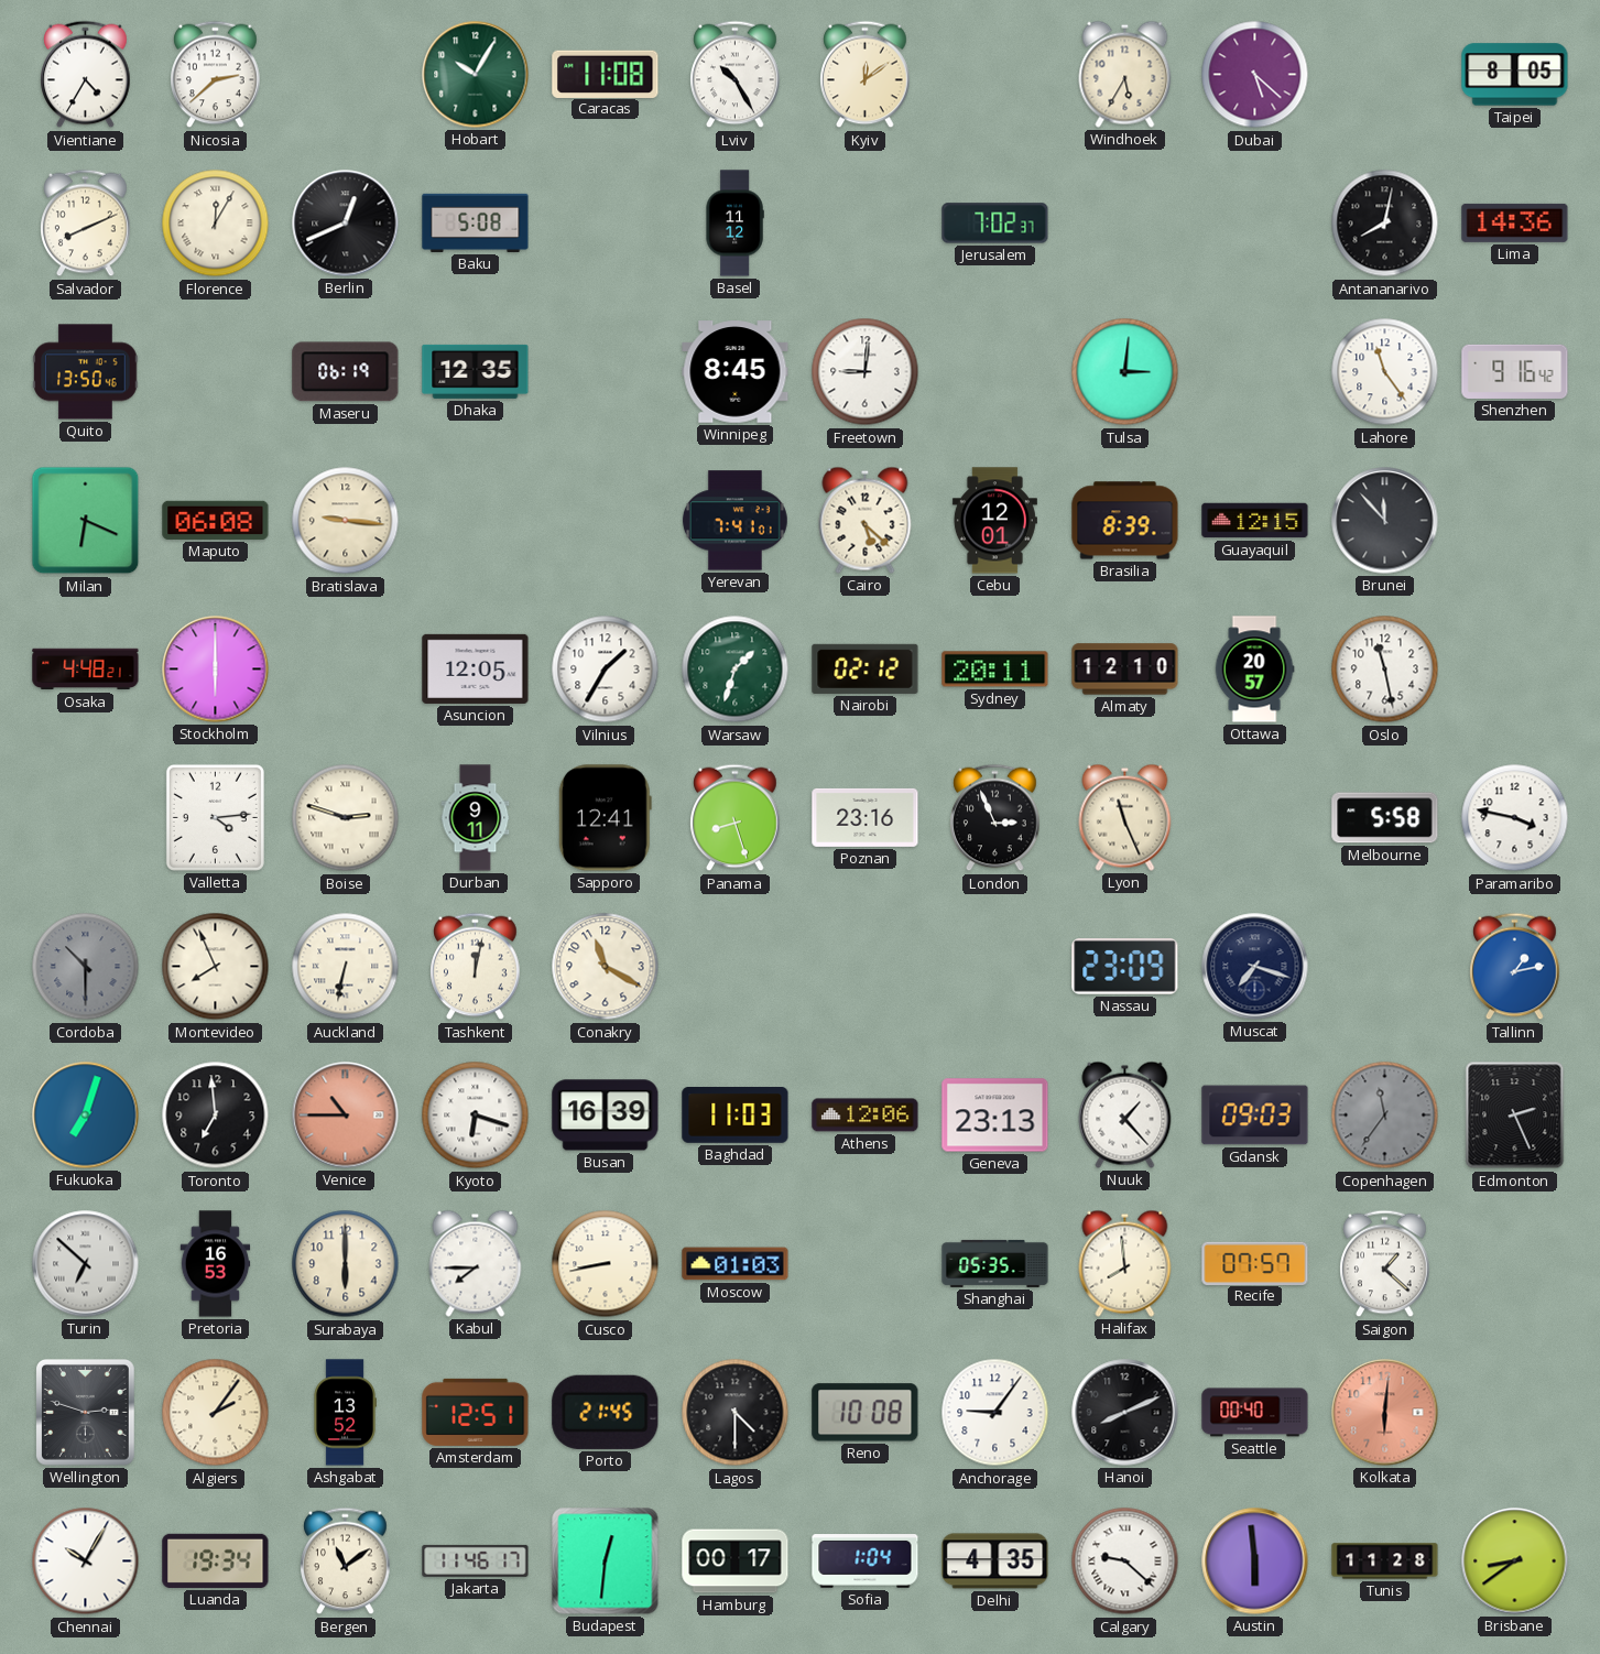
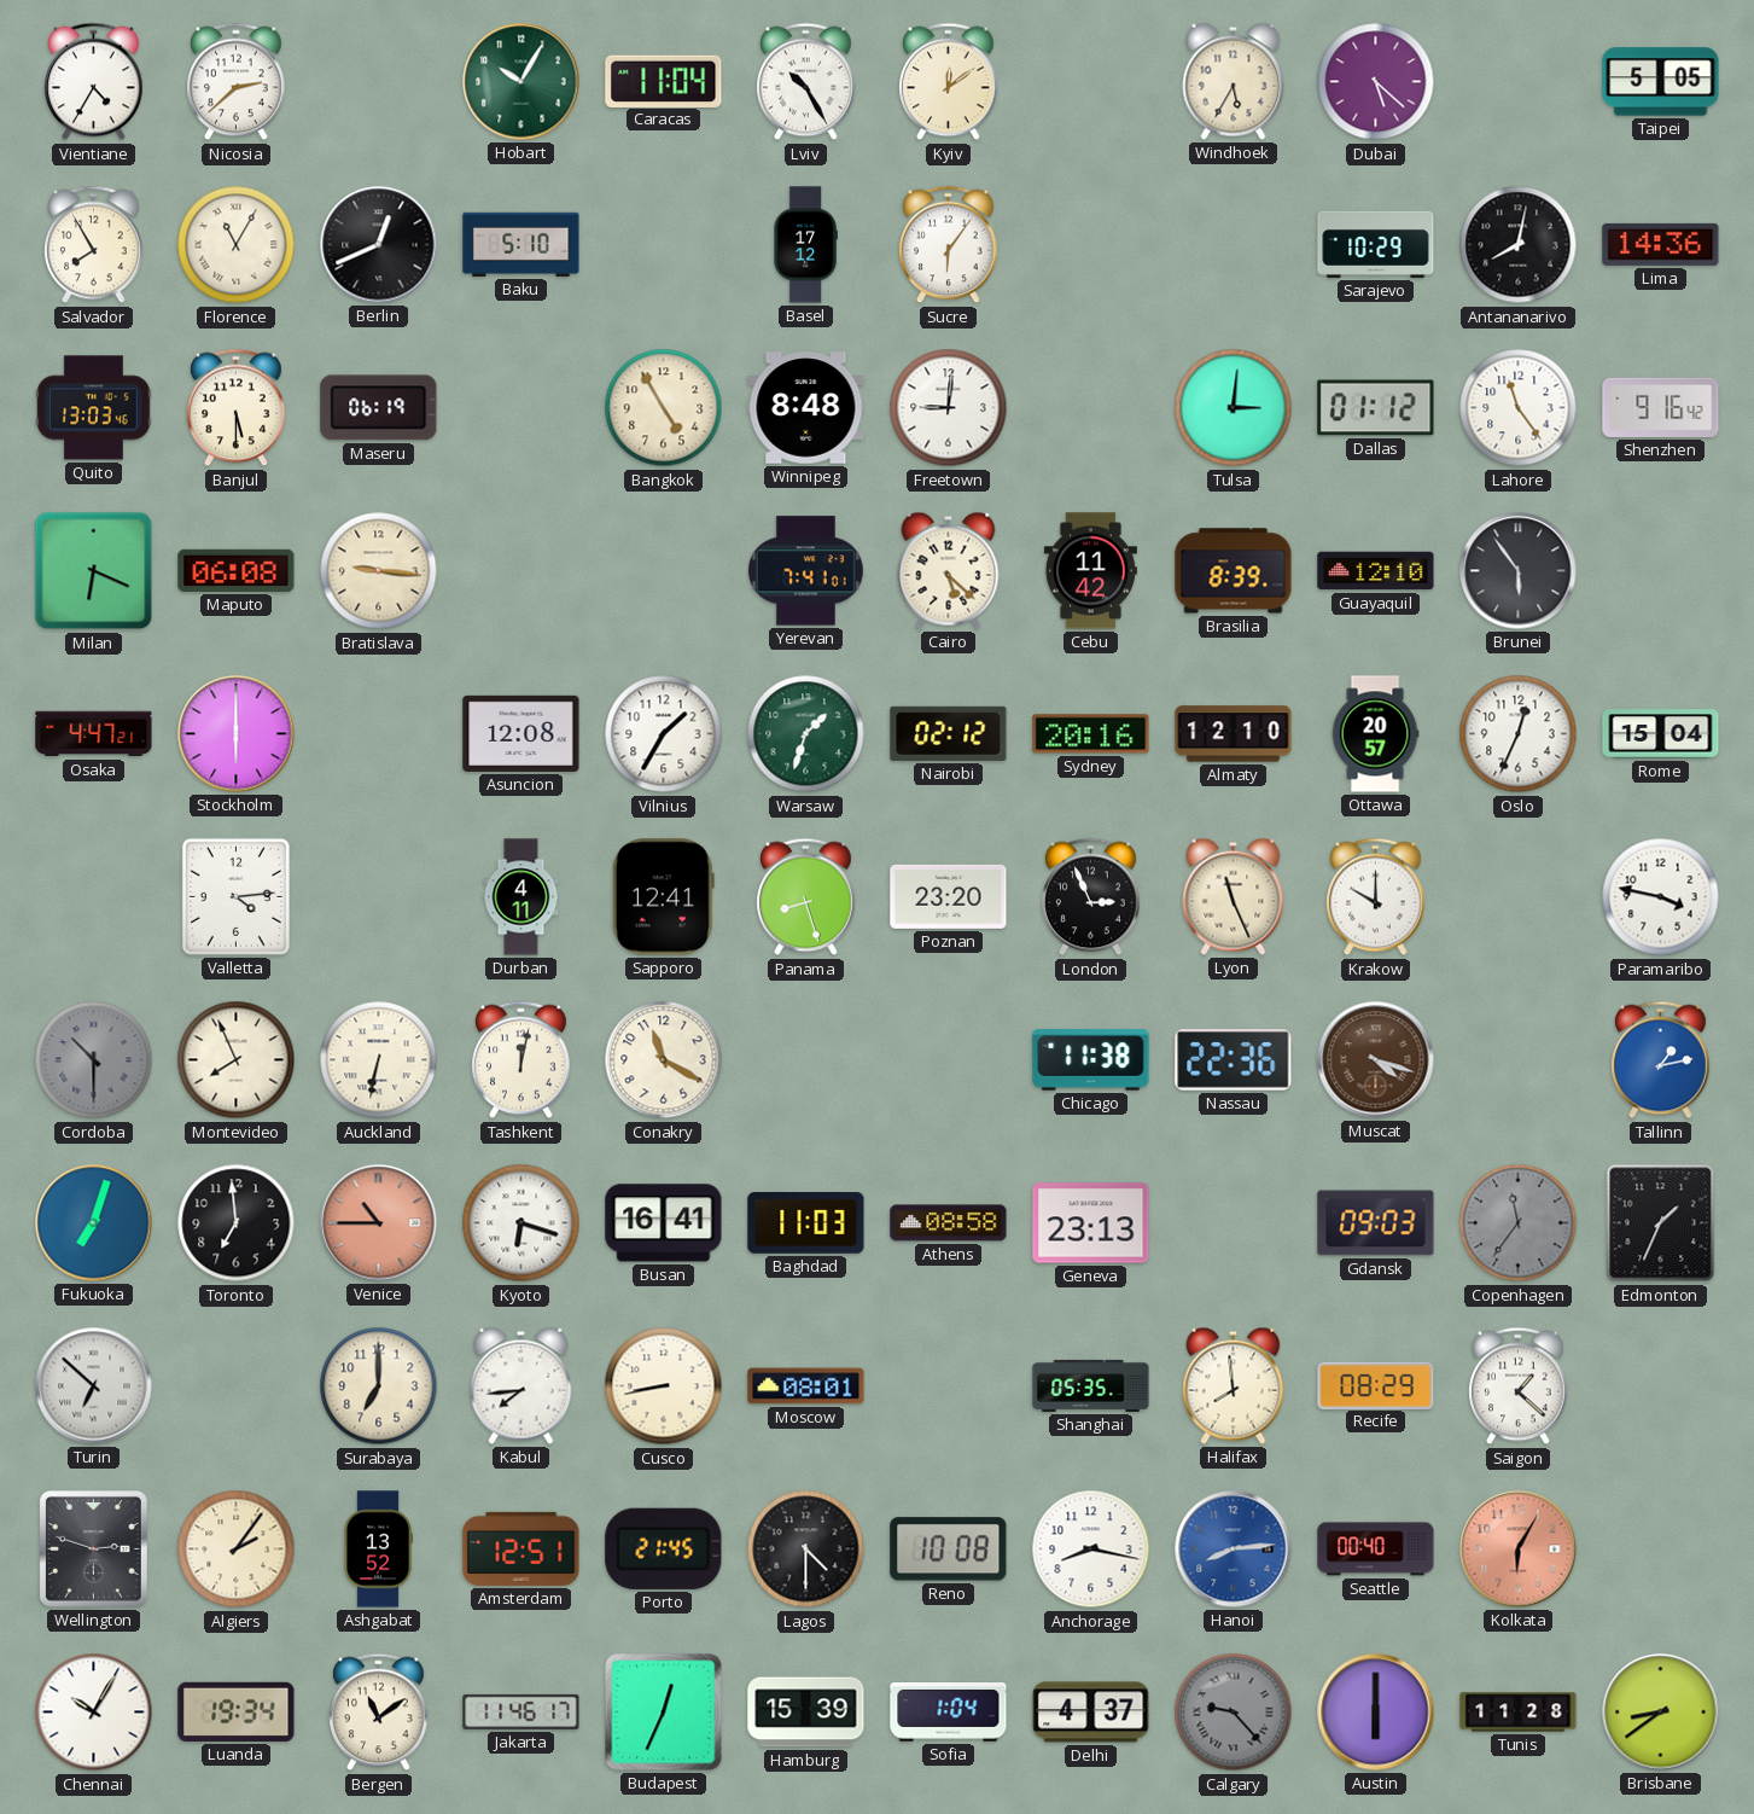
Caracas: 11:08 -> 11:04 (664, 81)
Taipei: 8:05 -> 5:05 (1661, 82)
Salvador: 8:11 -> 7:55 (94, 245)
Florence: 12:05 -> 11:05 (237, 245)
Baku: 5:08 -> 5:10 (521, 244)
Basel: 11:12 -> 17:12 (805, 245)
Sucre: none -> 6:06 (949, 245)
Jerusalem: 7:02 -> none (995, 224)
Sarajevo: none -> 10:29 (1376, 244)
Quito: 13:50 -> 13:03 (94, 408)
Banjul: none -> 5:30 (237, 408)
Dhaka: 12:35 -> none (476, 371)
Bangkok: none -> 4:55 (664, 408)
Winnipeg: 8:45 -> 8:48 (806, 408)
Dallas: none -> 01:12 (1376, 408)
Cebu: 12:01 -> 11:42 (1090, 571)
Guayaquil: 12:15 -> 12:10 (1376, 571)
Brunei: 11:53 -> 5:54 (1519, 571)
Osaka: 4:48 -> 4:47 (94, 734)
Asuncion: 12:05 -> 12:08 (521, 733)
Sydney: 20:11 -> 20:16 (1091, 734)
Oslo: 11:28 -> 12:34 (1519, 734)
Rome: none -> 15:04 (1661, 734)
Boise: 2:48 -> none (346, 818)
Durban: 9:11 -> 4:11 (521, 897)
Poznan: 23:16 -> 23:20 (949, 896)
Krakow: none -> 10:00 (1376, 897)
Melbourne: 5:58 -> none (1385, 818)
Chicago: none -> 11:38 (1091, 1060)
Nassau: 23:09 -> 22:36 (1234, 1060)
Muscat: 7:18 -> 4:18 (1376, 1060)
Muscat dial: navy -> brown (1376, 1060)
Busan: 16:39 -> 16:41 (664, 1223)
Athens: 12:06 -> 08:58 (949, 1223)
Nuuk: 1:23 -> none (1125, 1114)
Edmonton: 2:26 -> 1:34 (1661, 1223)
Pretoria: 16:53 -> none (216, 1264)
Surabaya: 6:00 -> 7:00 (379, 1386)
Kabul: 7:45 -> 7:44 (521, 1385)
Moscow: 01:03 -> 08:01 (806, 1386)
Recife: 07:57 -> 08:29 (1376, 1385)
Anchorage: 9:06 -> 8:17 (1091, 1550)
Hanoi: 8:11 -> 8:14 (1234, 1550)
Hanoi dial: black -> blue (1234, 1550)
Kolkata: 6:01 -> 6:05 (1519, 1550)
Budapest: 12:31 -> 12:34 (664, 1713)
Hamburg: 00:17 -> 15:39 (806, 1713)
Delhi: 4:35 -> 4:37 (1091, 1713)
Calgary: 9:22 -> 9:23 (1234, 1713)
Calgary dial: white -> grey (1234, 1713)
Austin: 5:59 -> 6:00 (1376, 1713)
